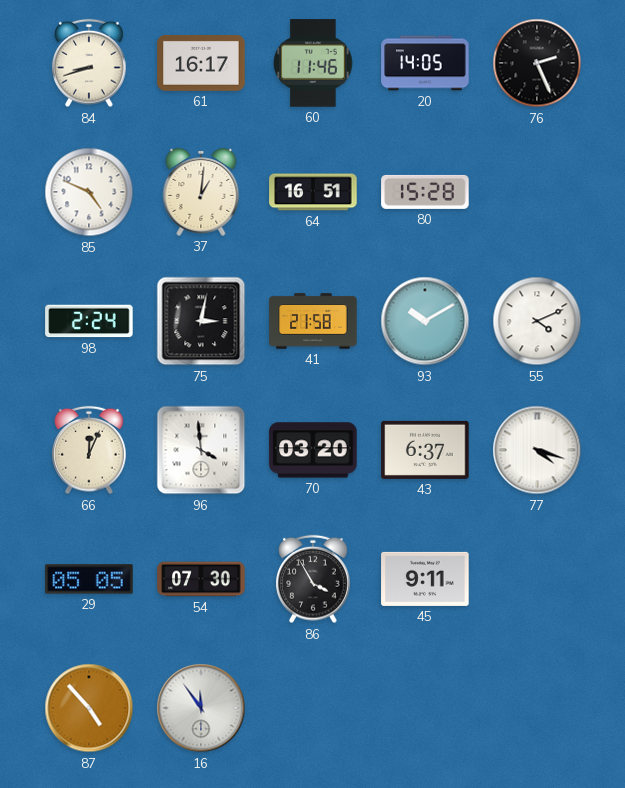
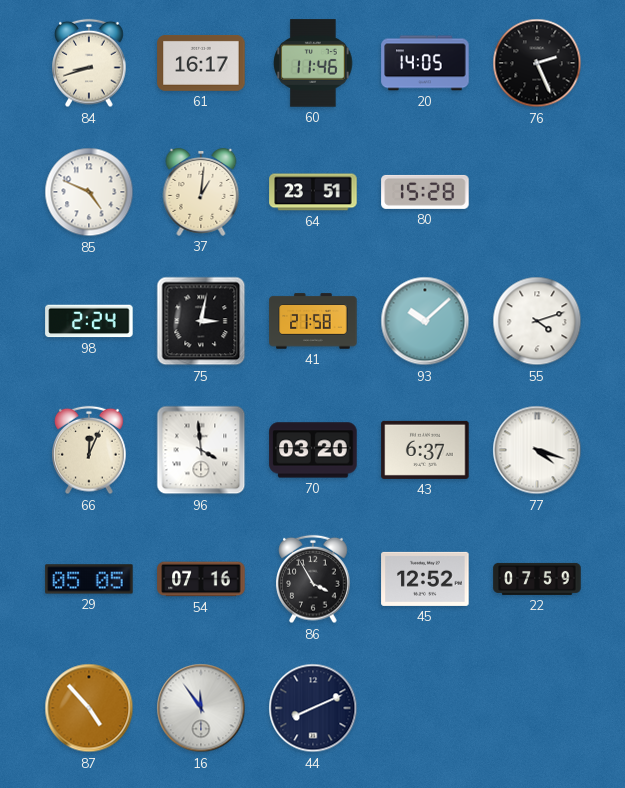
64: 16:51 -> 23:51 (313, 192)
93: 10:10 -> 10:08 (425, 321)
55: 4:11 -> 4:12 (537, 321)
54: 07:30 -> 07:16 (201, 579)
45: 9:11 -> 12:52 (425, 579)
22: none -> 07:59 (537, 579)
44: none -> 8:11 (313, 708)
